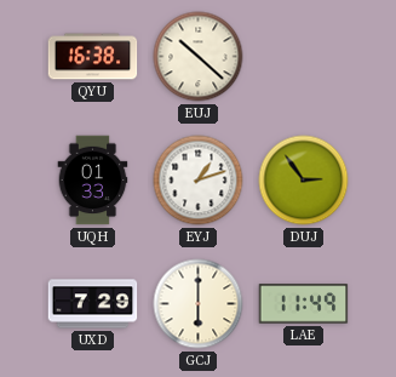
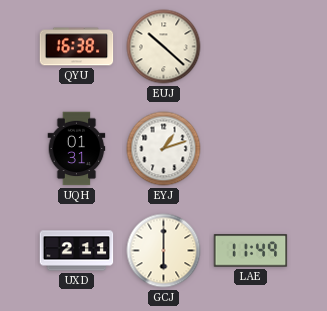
UQH: 01:33 -> 01:31 (77, 149)
DUJ: 2:54 -> none (304, 181)
UXD: 7:29 -> 2:11 (77, 251)
